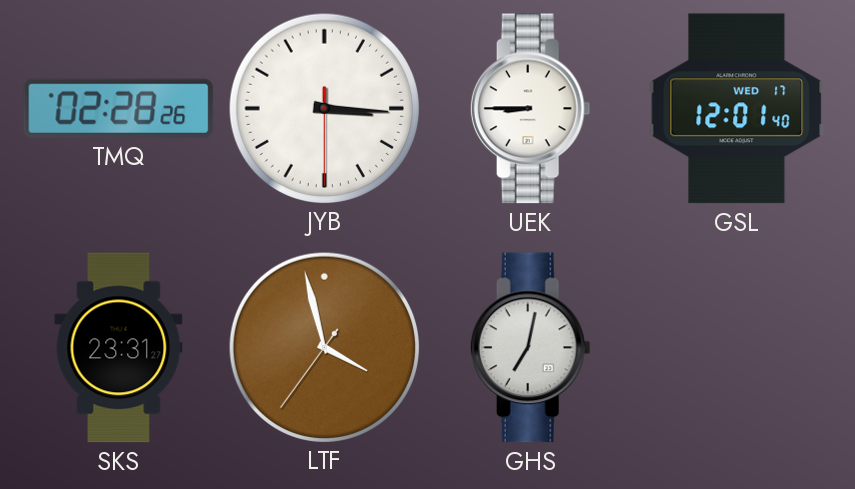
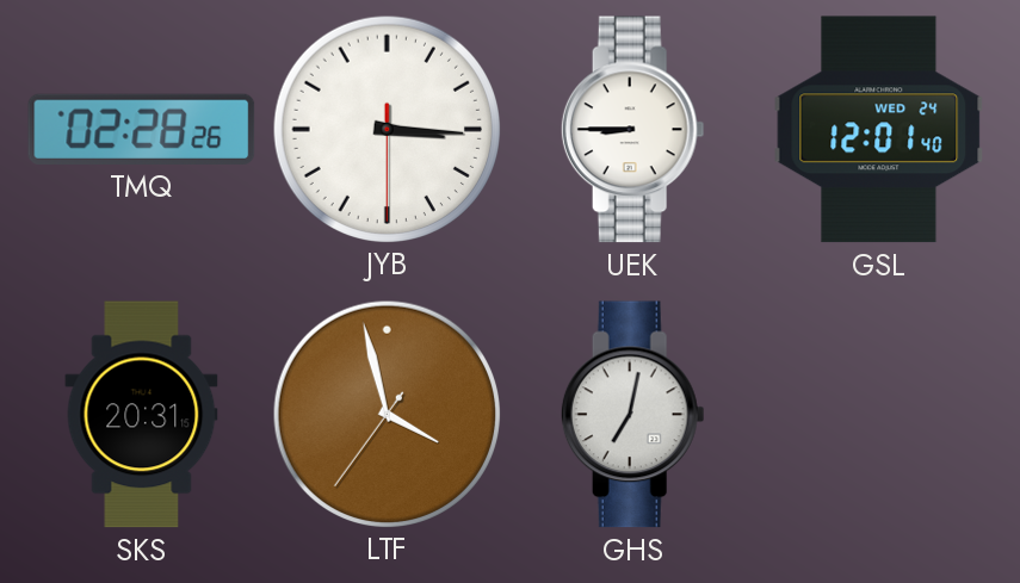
GSL date: WED 17 -> WED 24 (879, 130)
SKS: 23:31 -> 20:31 (142, 415)
